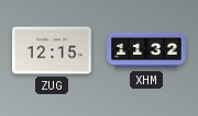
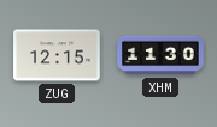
XHM: 11:32 -> 11:30 (160, 55)
